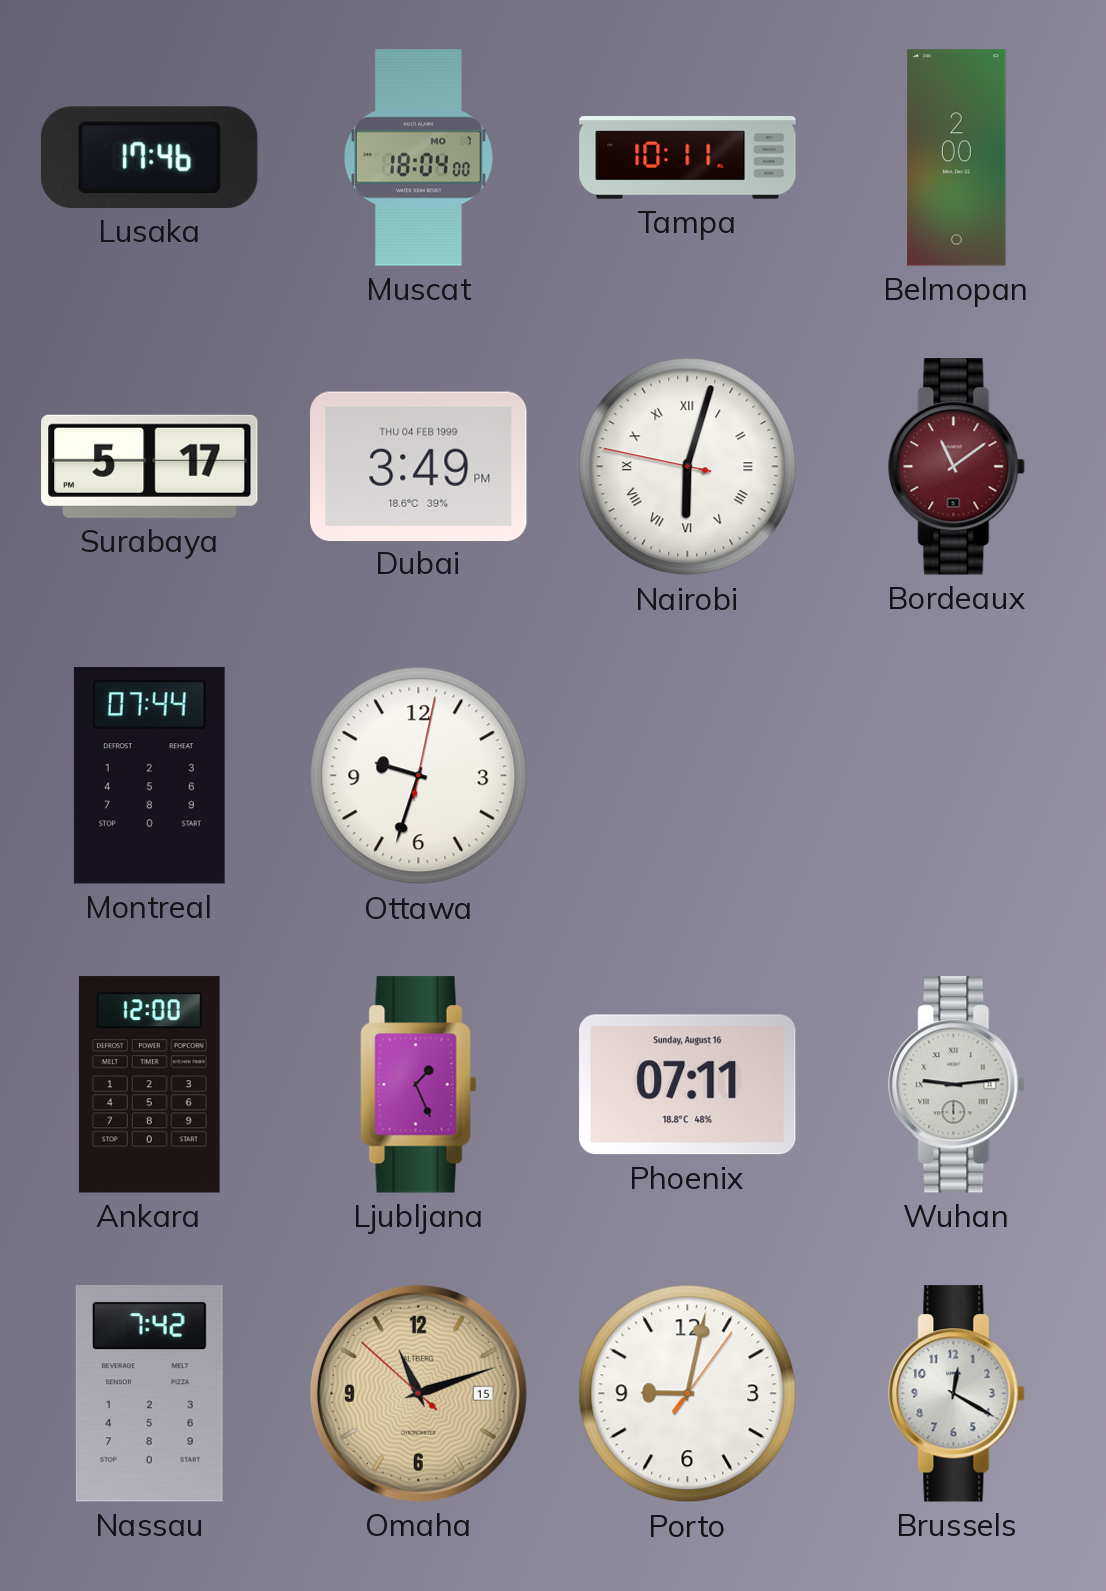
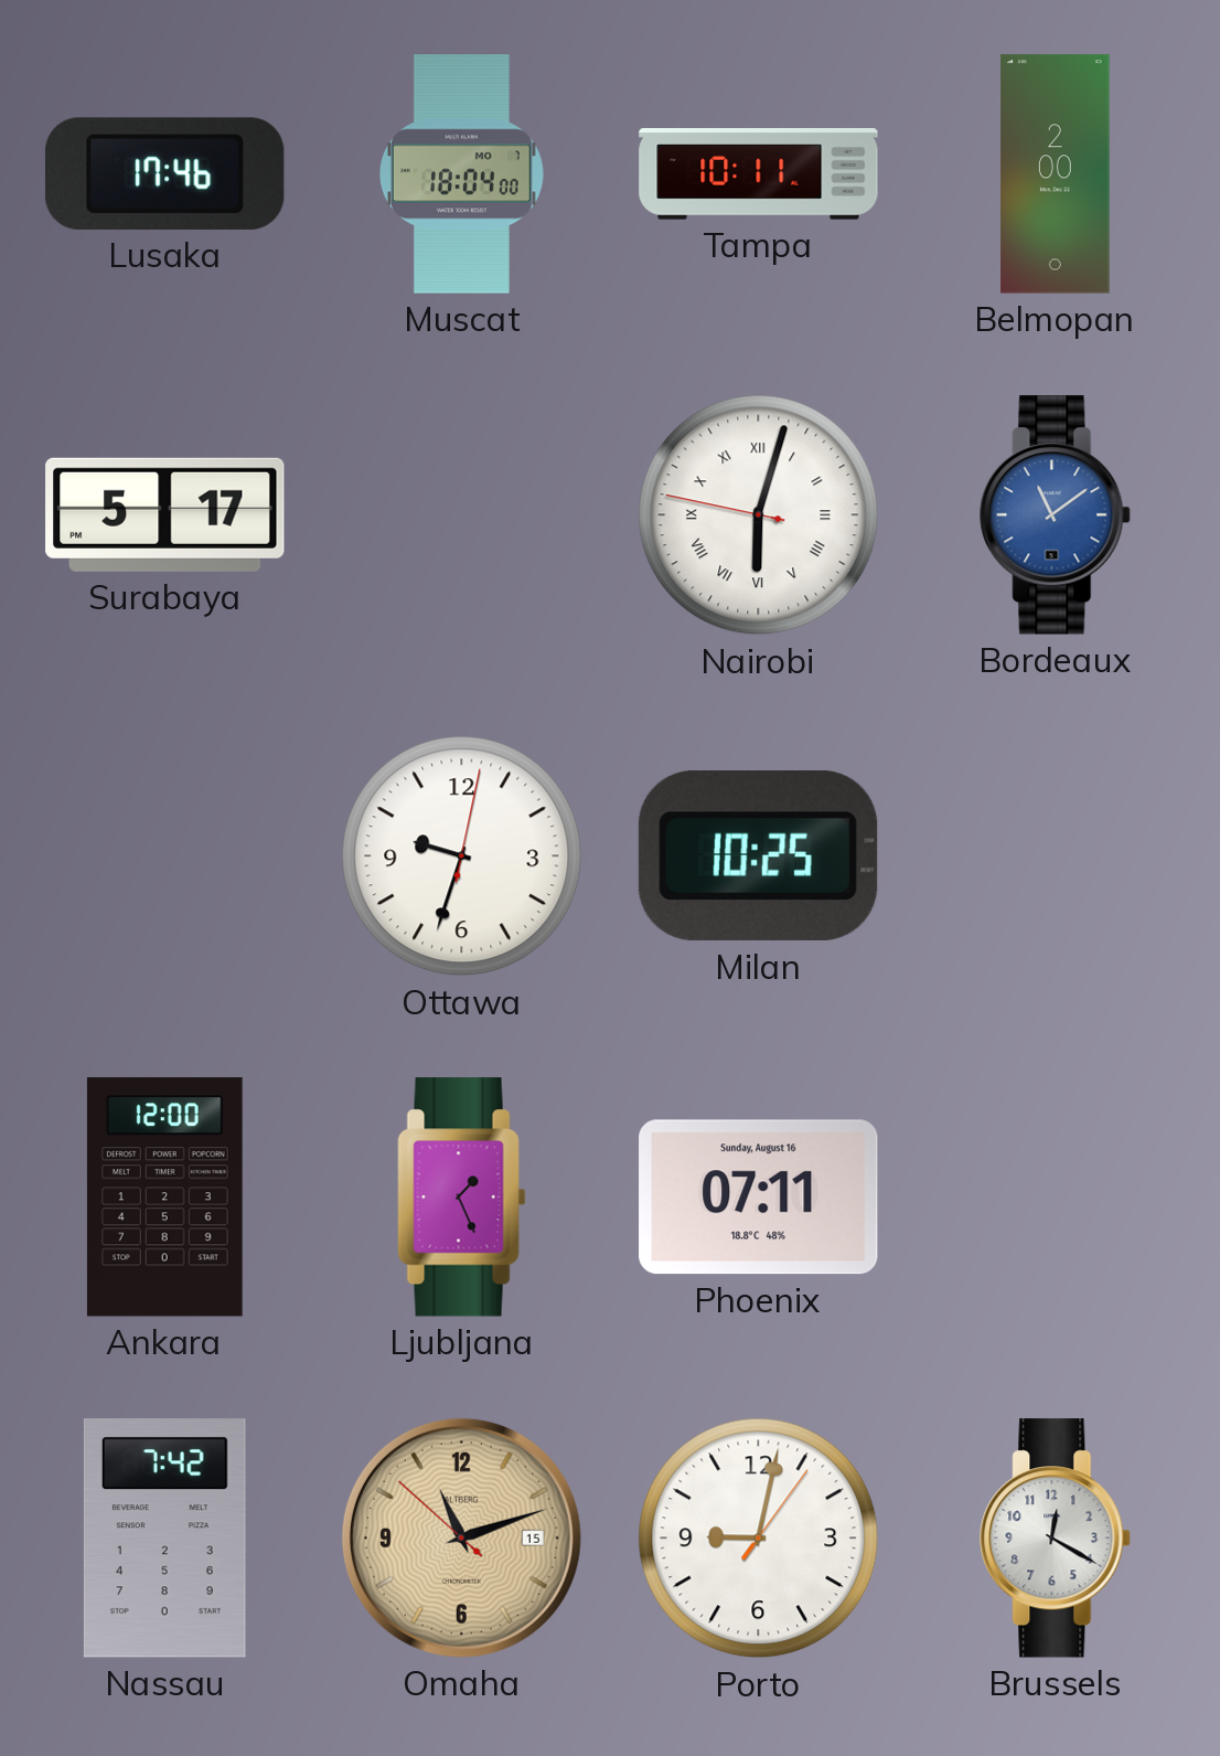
Dubai: 3:49 -> none (419, 466)
Bordeaux dial: burgundy -> blue (1056, 515)
Montreal: 07:44 -> none (149, 776)
Milan: none -> 10:25 (758, 856)
Wuhan: 9:14 -> none (957, 1085)
